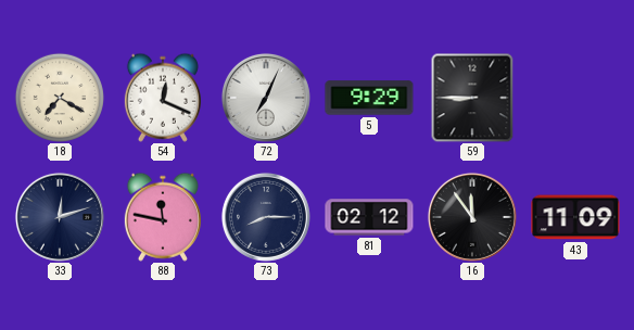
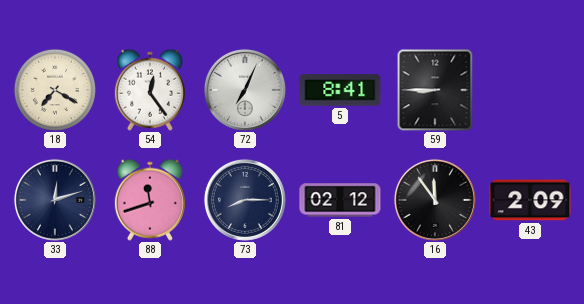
54: 12:19 -> 12:24 (150, 90)
5: 9:29 -> 8:41 (340, 90)
88: 11:47 -> 11:42 (150, 200)
43: 11:09 -> 2:09 (530, 200)
